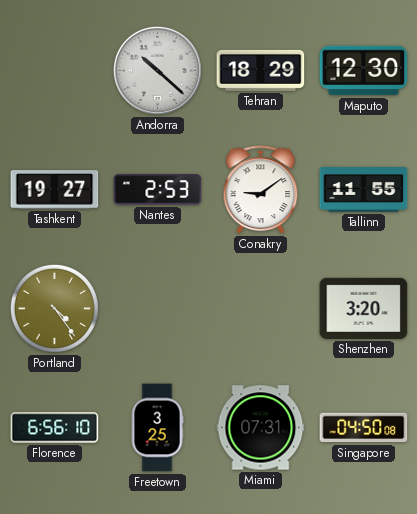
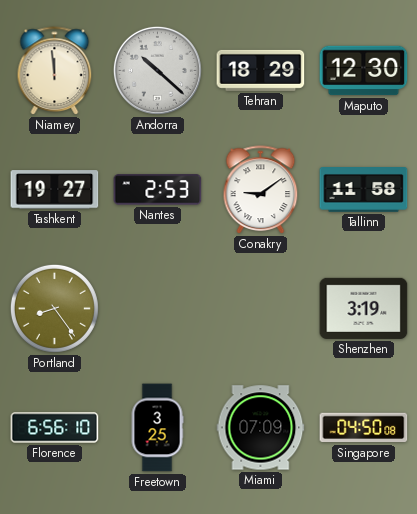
Niamey: none -> 11:59 (55, 71)
Tallinn: 11:55 -> 11:58 (364, 190)
Portland: 4:24 -> 8:24 (54, 308)
Shenzhen: 3:20 -> 3:19 (364, 308)
Miami: 07:31 -> 07:09 (261, 428)
